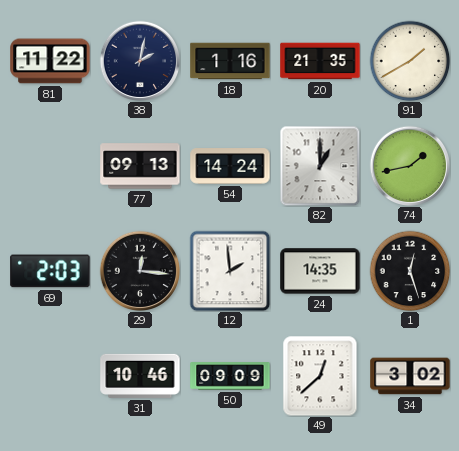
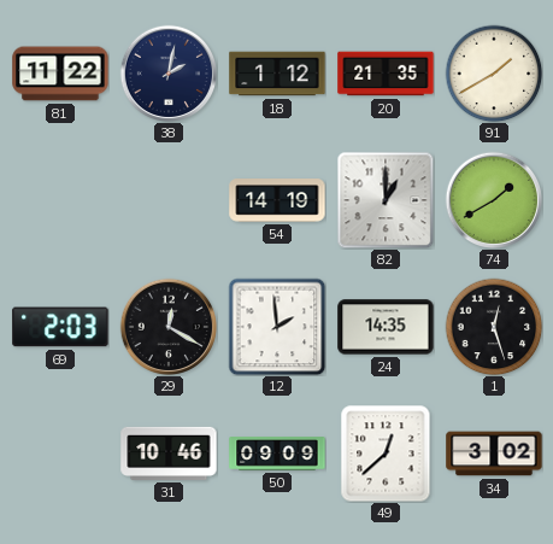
18: 1:16 -> 1:12 (277, 74)
77: 09:13 -> none (140, 166)
54: 14:24 -> 14:19 (277, 200)
74: 1:43 -> 1:40 (493, 199)
29: 12:16 -> 12:20 (167, 326)
